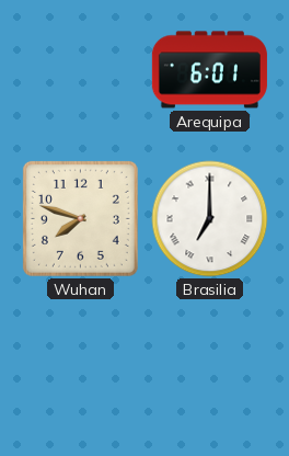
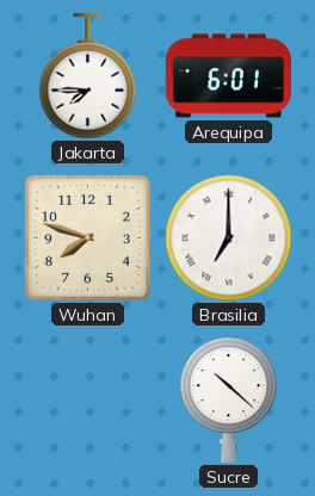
Jakarta: none -> 7:45 (88, 76)
Sucre: none -> 10:22 (229, 399)
